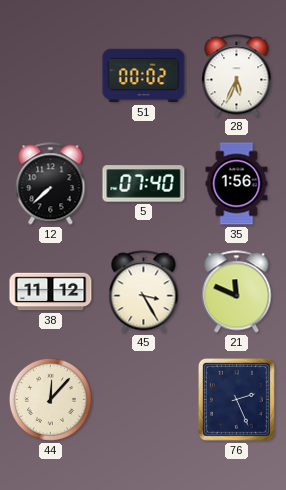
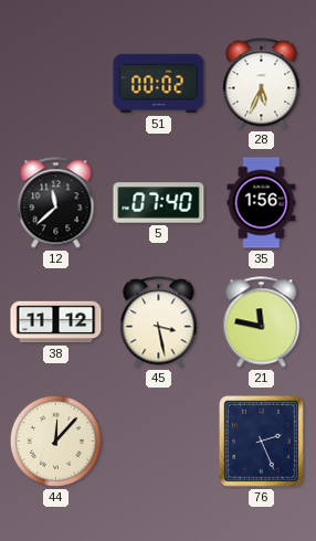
12: 7:38 -> 11:38 (56, 203)
45: 3:25 -> 3:28 (159, 322)
21: 11:49 -> 11:47 (262, 322)
